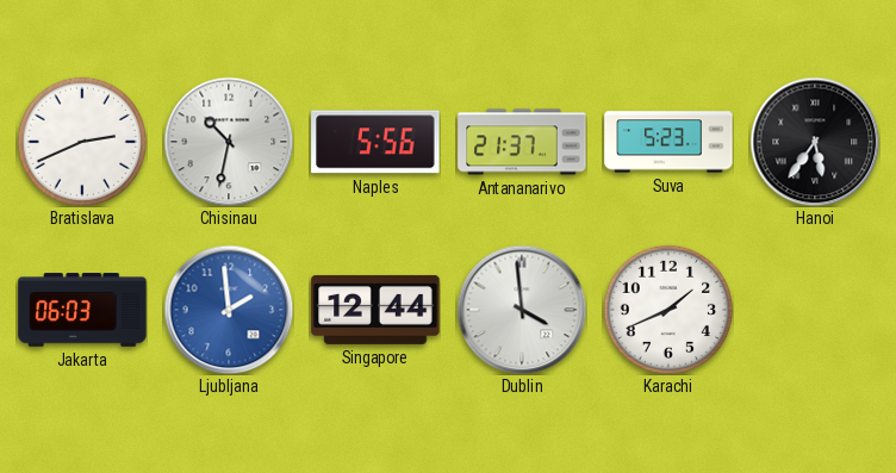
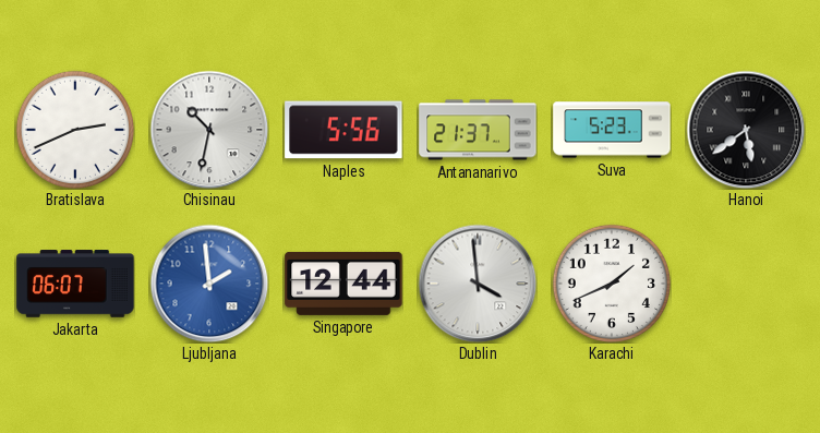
Hanoi: 5:36 -> 5:39 (746, 130)
Jakarta: 06:03 -> 06:07 (75, 284)
